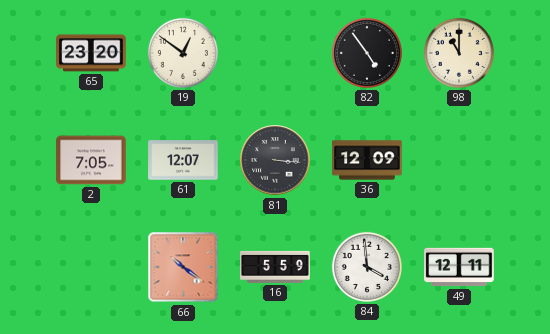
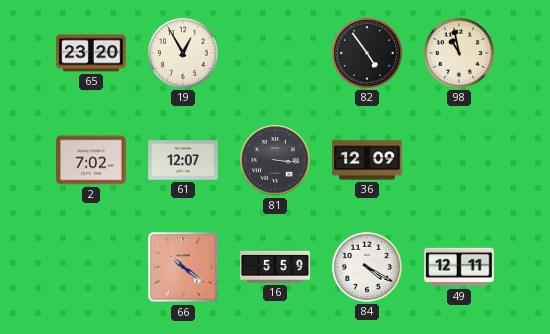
19: 12:51 -> 12:55 (183, 53)
98: 11:00 -> 10:58 (459, 53)
2: 7:05 -> 7:02 (91, 160)
84: 3:59 -> 4:20 (367, 267)
